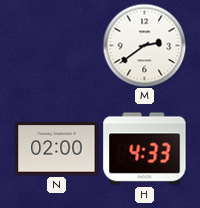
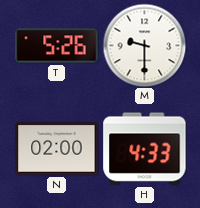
T: none -> 5:26 (57, 46)
M: 2:39 -> 9:30 (144, 45)
